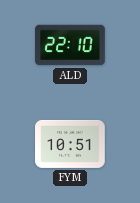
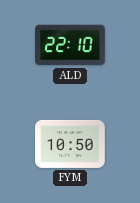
FYM: 10:51 -> 10:50 (70, 144)
